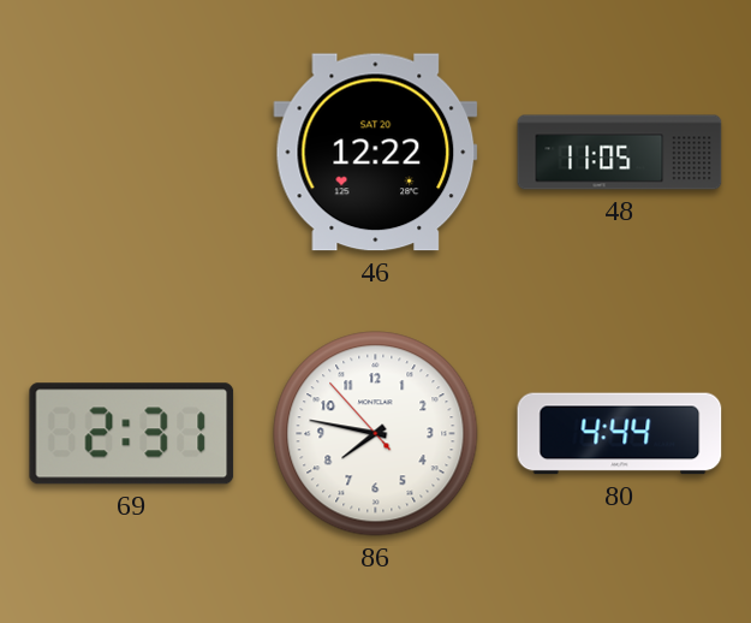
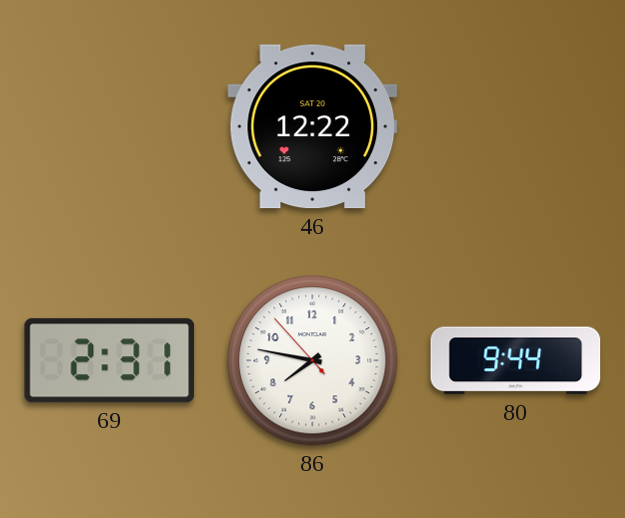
48: 11:05 -> none (620, 153)
80: 4:44 -> 9:44 (516, 361)
